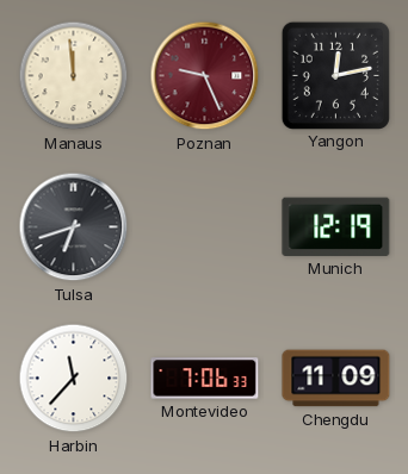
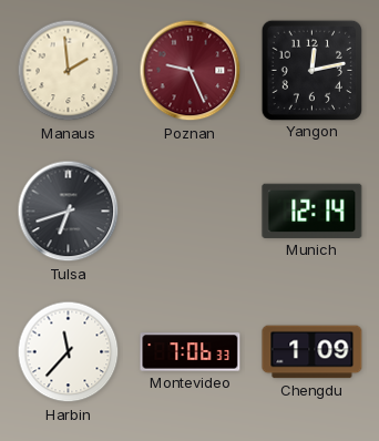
Manaus: 11:59 -> 1:59 (69, 71)
Munich: 12:19 -> 12:14 (313, 211)
Chengdu: 11:09 -> 1:09 (313, 352)
